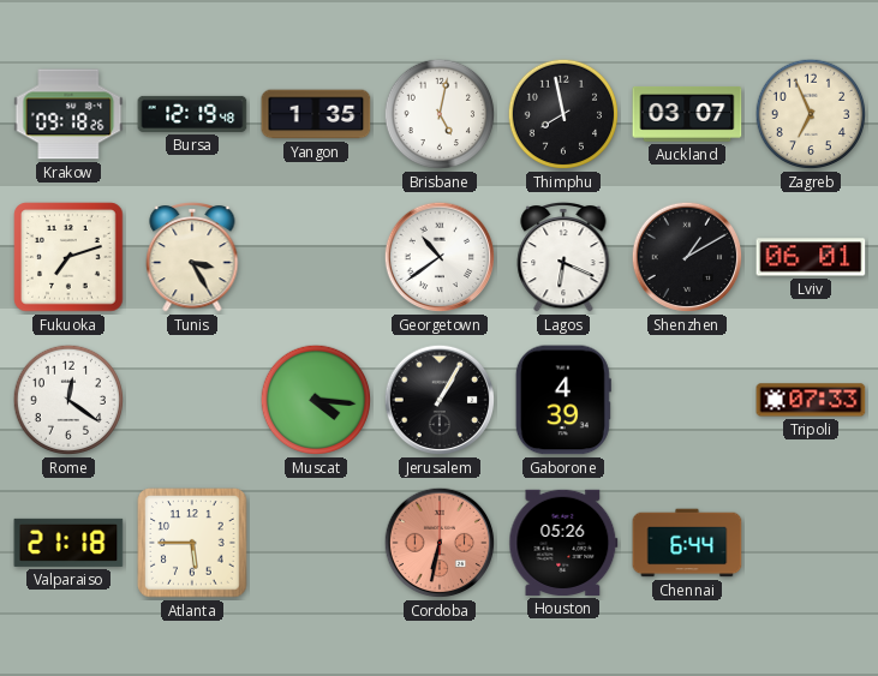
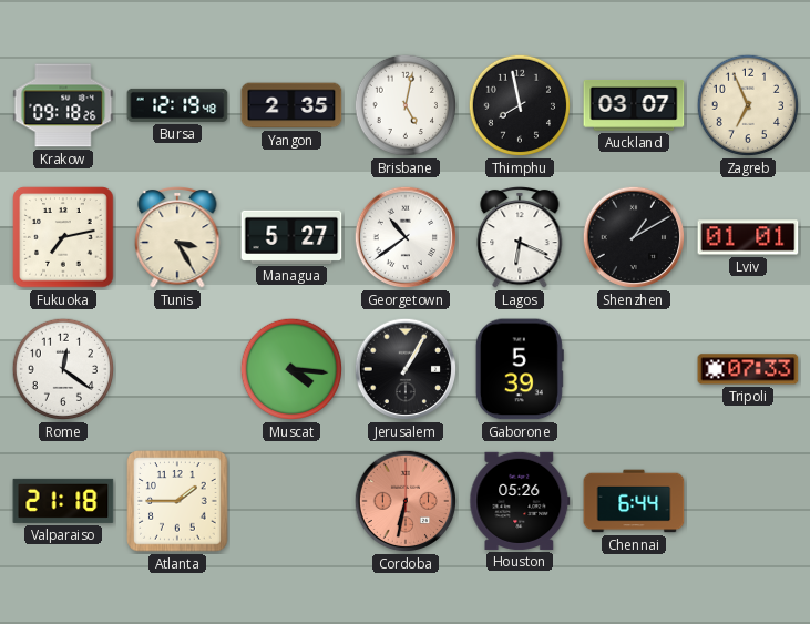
Yangon: 1:35 -> 2:35 (291, 105)
Fukuoka: 7:12 -> 7:13 (63, 237)
Managua: none -> 5:27 (291, 237)
Lviv: 06:01 -> 01:01 (748, 237)
Gaborone: 4:39 -> 5:39 (520, 369)
Atlanta: 5:45 -> 1:45 (177, 501)
